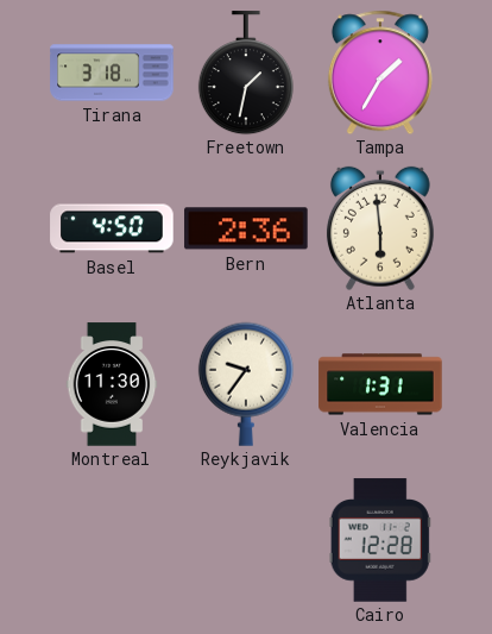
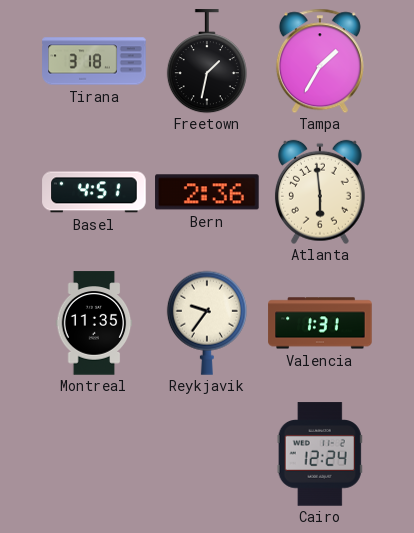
Basel: 4:50 -> 4:51 (94, 192)
Montreal: 11:30 -> 11:35 (94, 323)
Cairo: 12:28 -> 12:24 (320, 454)
